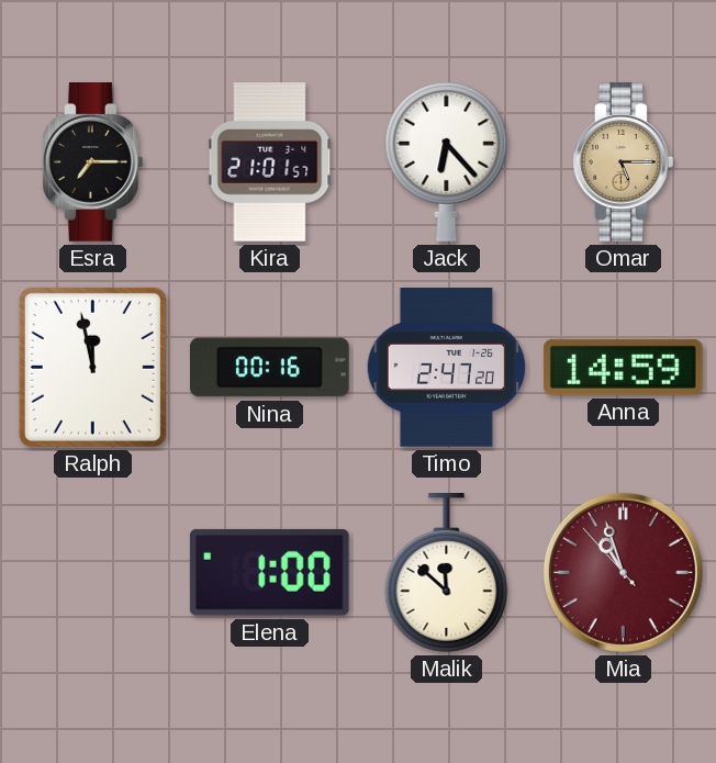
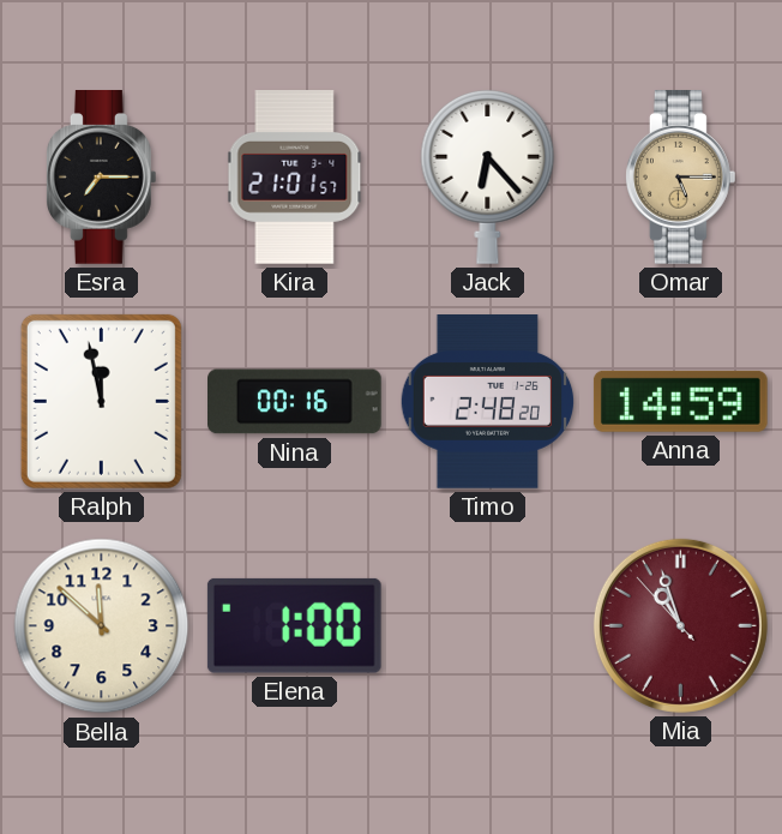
Timo: 2:47 -> 2:48 (488, 402)
Bella: none -> 11:52 (102, 626)
Malik: 11:52 -> none (447, 573)
